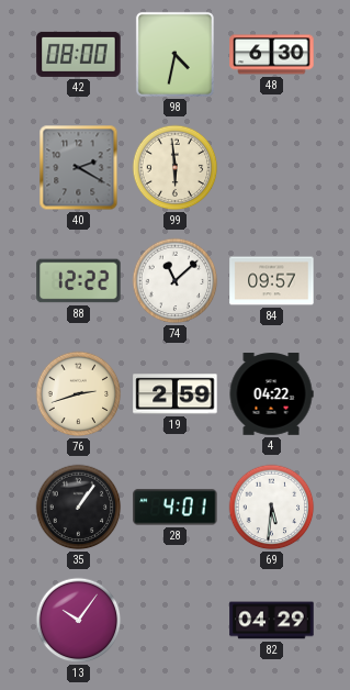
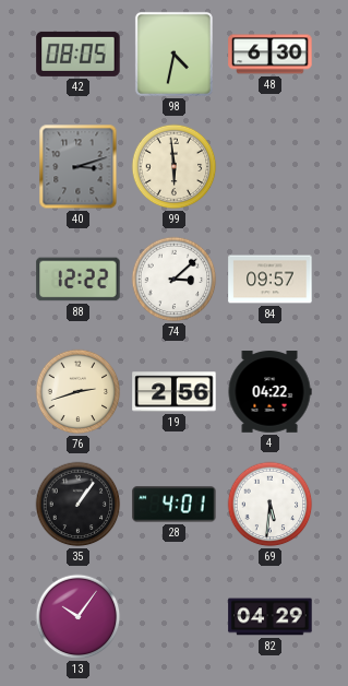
42: 08:00 -> 08:05 (79, 54)
40: 2:20 -> 3:12 (79, 167)
74: 11:08 -> 3:08 (175, 280)
19: 2:59 -> 2:56 (175, 392)
